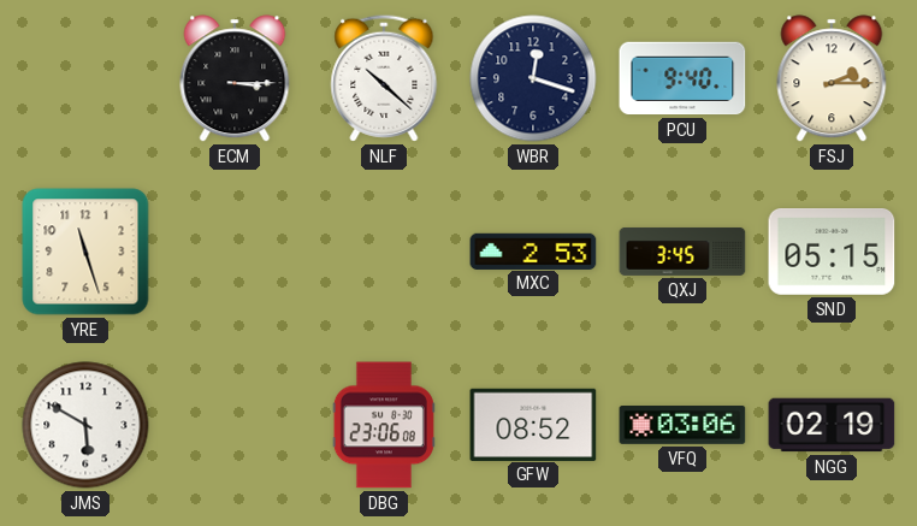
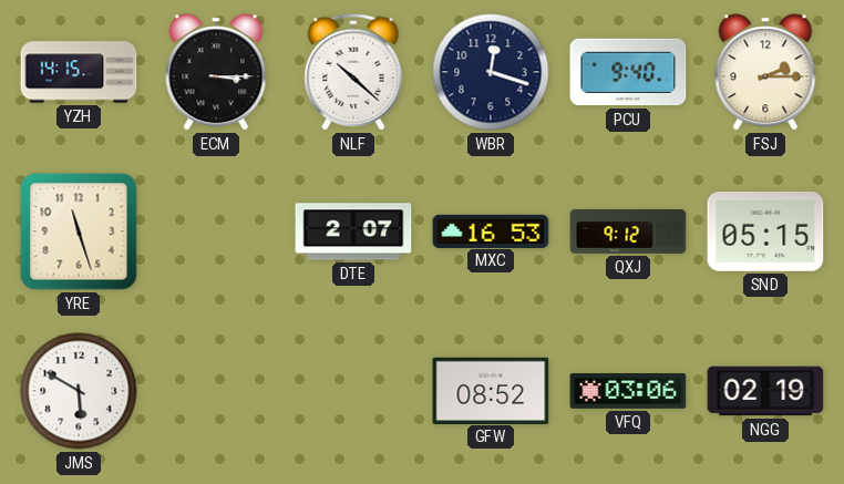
YZH: none -> 14:15 (79, 72)
DTE: none -> 2:07 (353, 231)
MXC: 2:53 -> 16:53 (491, 230)
QXJ: 3:45 -> 9:12 (628, 231)
DBG: 23:06 -> none (384, 425)
